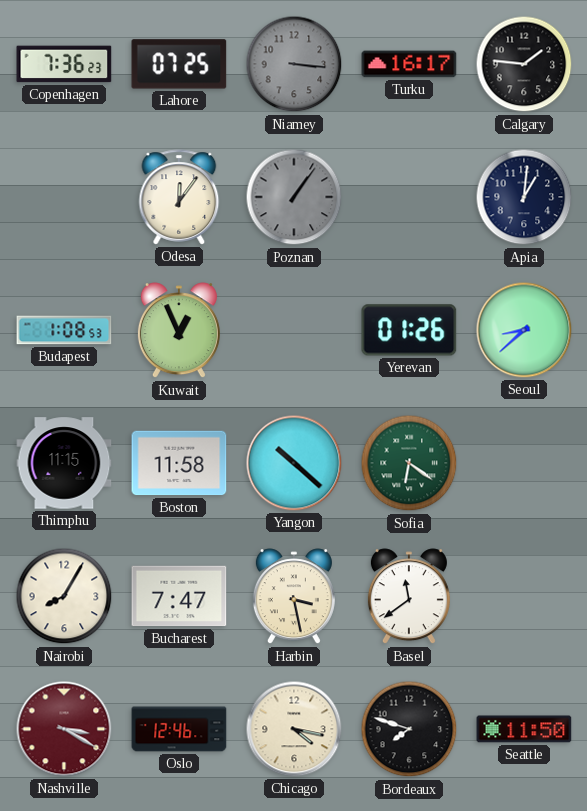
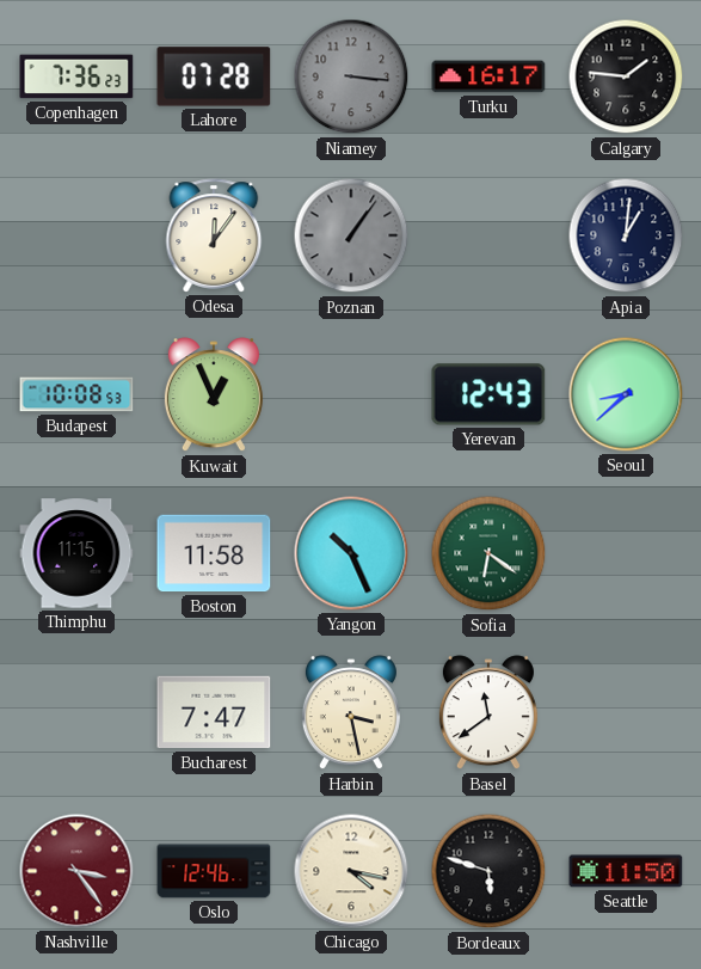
Lahore: 07:25 -> 07:28 (214, 76)
Budapest: 1:08 -> 10:08 (76, 394)
Yerevan: 01:26 -> 12:43 (488, 394)
Yangon: 10:22 -> 10:26 (351, 553)
Nairobi: 8:05 -> none (64, 596)
Nashville: 3:20 -> 3:24 (76, 871)
Bordeaux: 7:48 -> 5:48 (488, 871)
